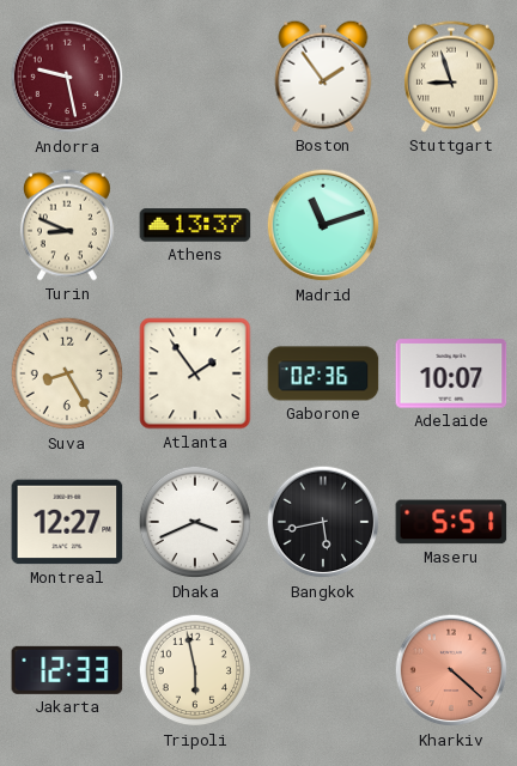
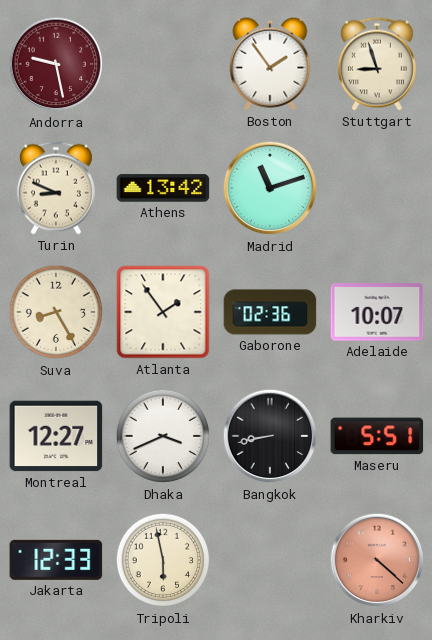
Athens: 13:37 -> 13:42 (163, 188)
Bangkok: 5:43 -> 8:43 (270, 436)
